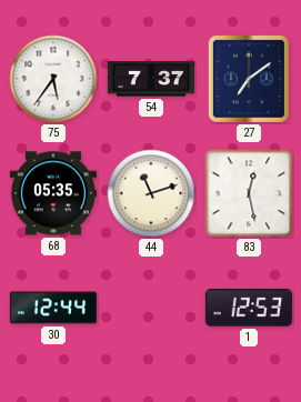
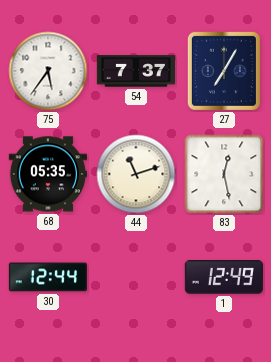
27: 7:09 -> 7:05 (224, 71)
1: 12:53 -> 12:49 (223, 277)
